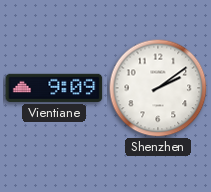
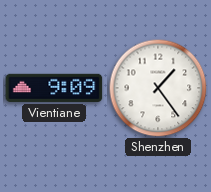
Shenzhen: 2:09 -> 1:24 (158, 88)
